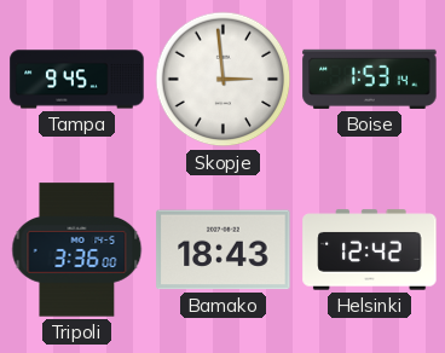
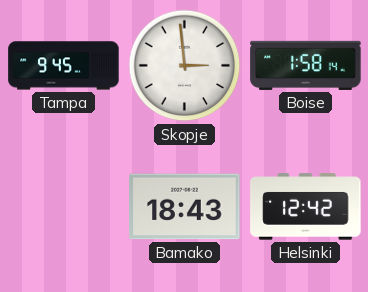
Boise: 1:53 -> 1:58 (306, 65)
Tripoli: 3:36 -> none (77, 250)
